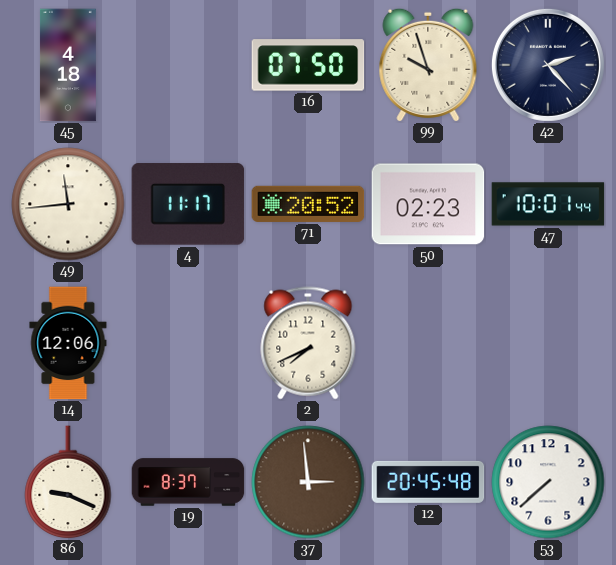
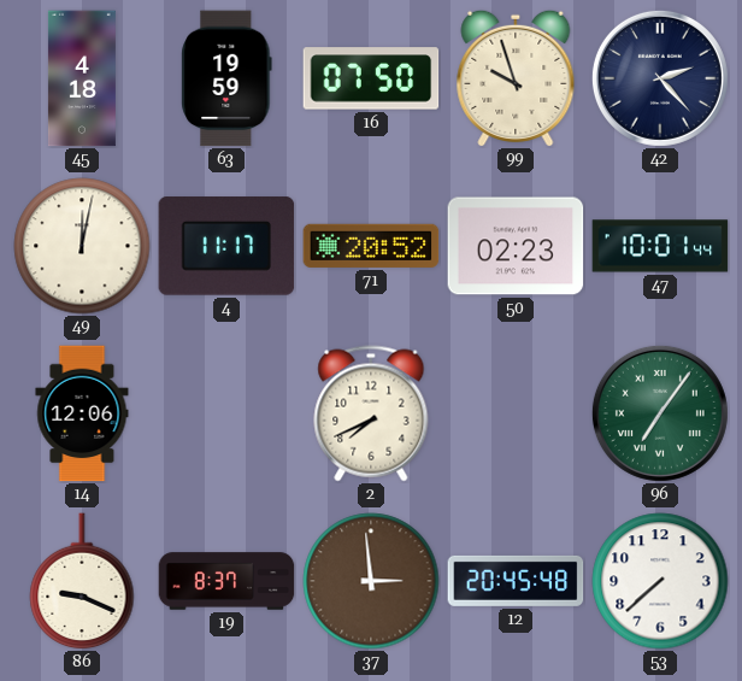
63: none -> 19:59 (226, 78)
49: 11:44 -> 12:02 (82, 246)
96: none -> 7:06 (660, 413)
